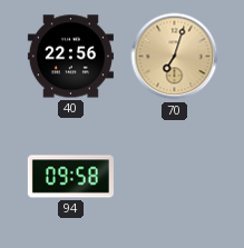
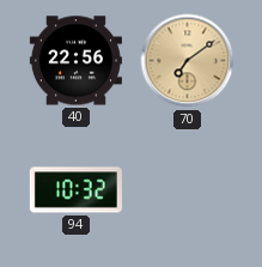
70: 7:03 -> 7:09 (188, 61)
94: 09:58 -> 10:32 (75, 190)
